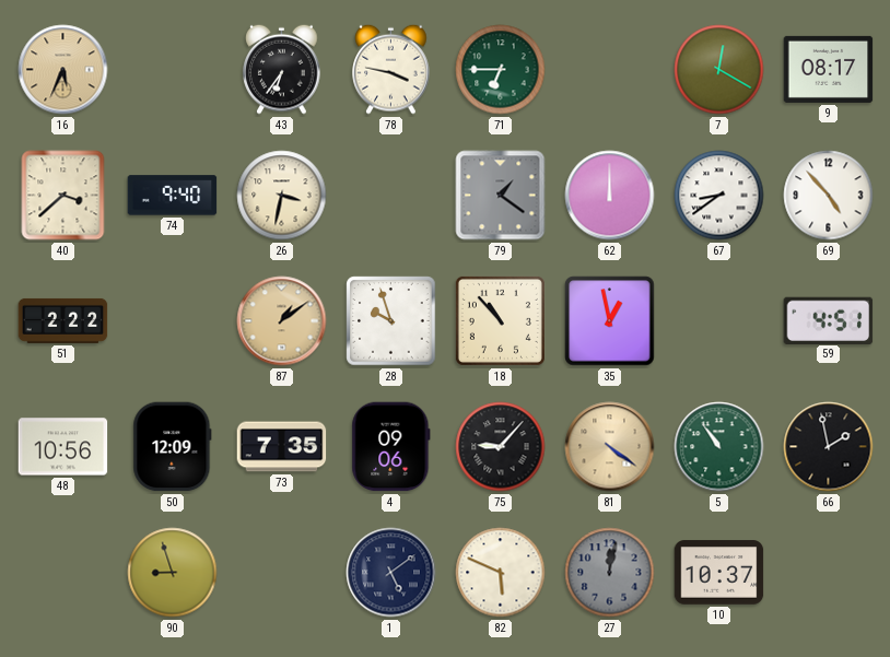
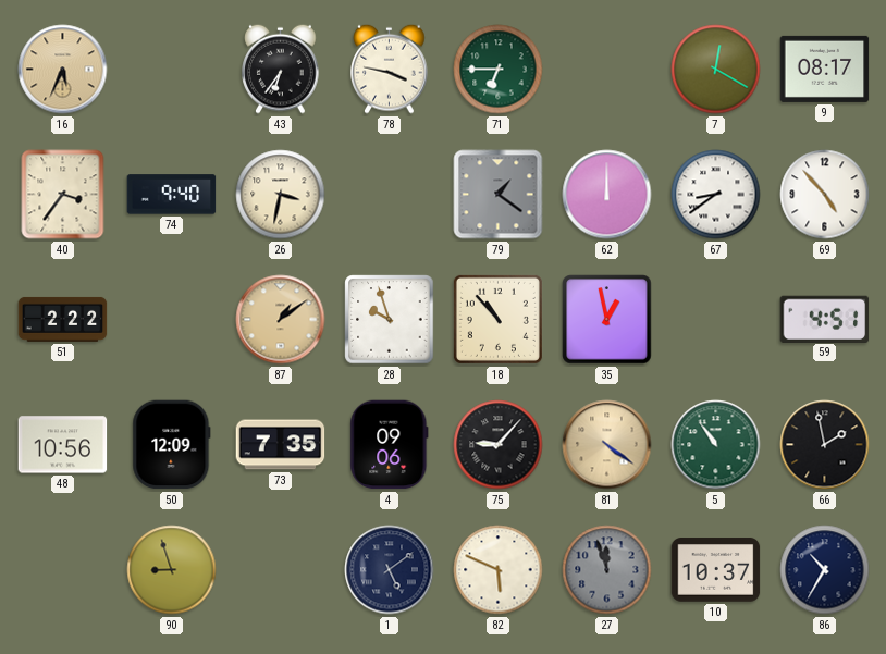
40: 3:38 -> 3:36 (63, 195)
27: 12:02 -> 11:57 (607, 570)
86: none -> 10:35 (825, 570)
